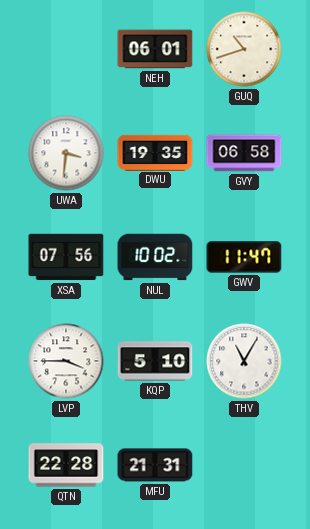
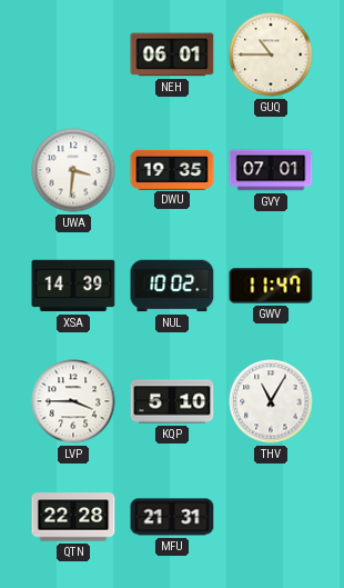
GUQ: 10:42 -> 10:45 (271, 54)
GVY: 06:58 -> 07:01 (271, 170)
XSA: 07:56 -> 14:39 (73, 286)
